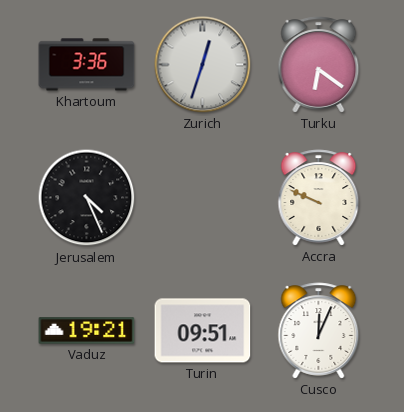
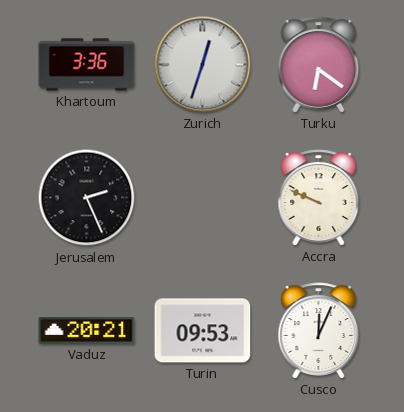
Jerusalem: 4:26 -> 2:26 (87, 198)
Vaduz: 19:21 -> 20:21 (87, 331)
Turin: 09:51 -> 09:53 (203, 331)
